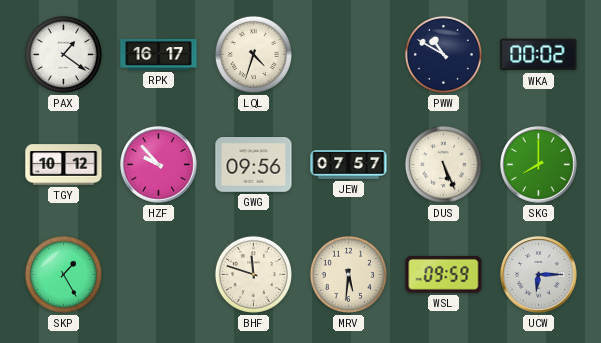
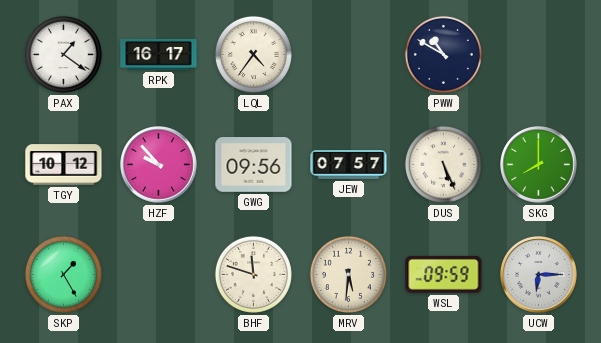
LQL: 4:33 -> 4:36 (253, 54)
WKA: 00:02 -> none (539, 55)
